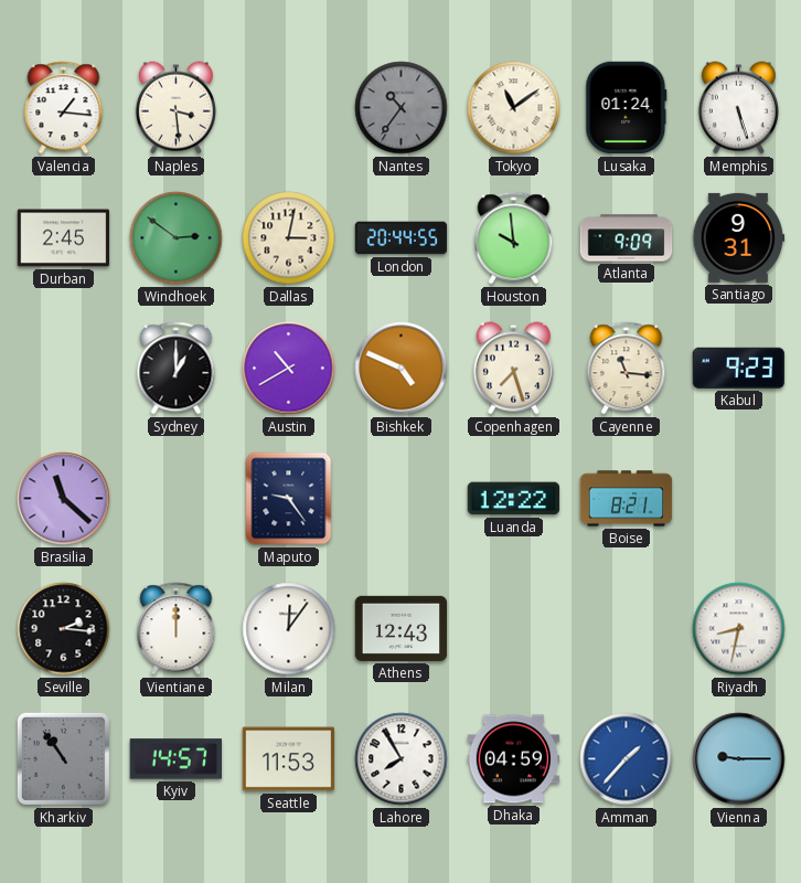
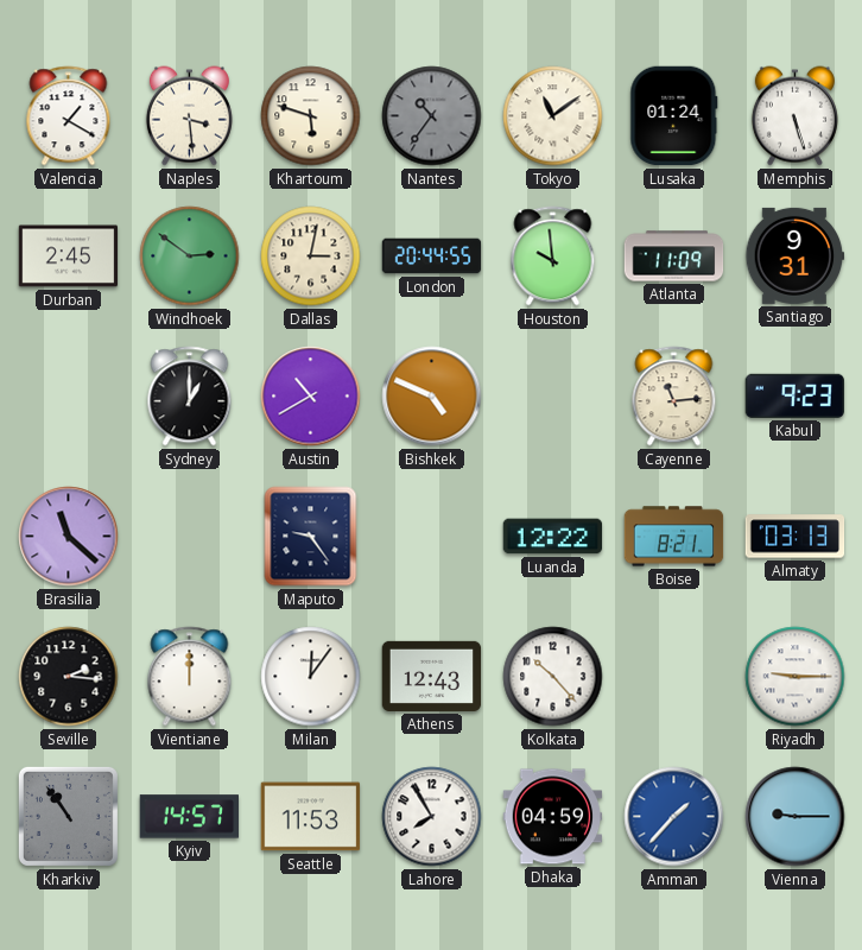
Valencia: 1:16 -> 1:20 (69, 116)
Khartoum: none -> 5:48 (311, 116)
Atlanta: 9:09 -> 11:09 (674, 256)
Copenhagen: 7:27 -> none (513, 369)
Cayenne: 11:16 -> 11:14 (674, 397)
Almaty: none -> 03:13 (796, 537)
Kolkata: none -> 10:23 (553, 677)
Riyadh: 8:32 -> 9:15 (796, 677)
